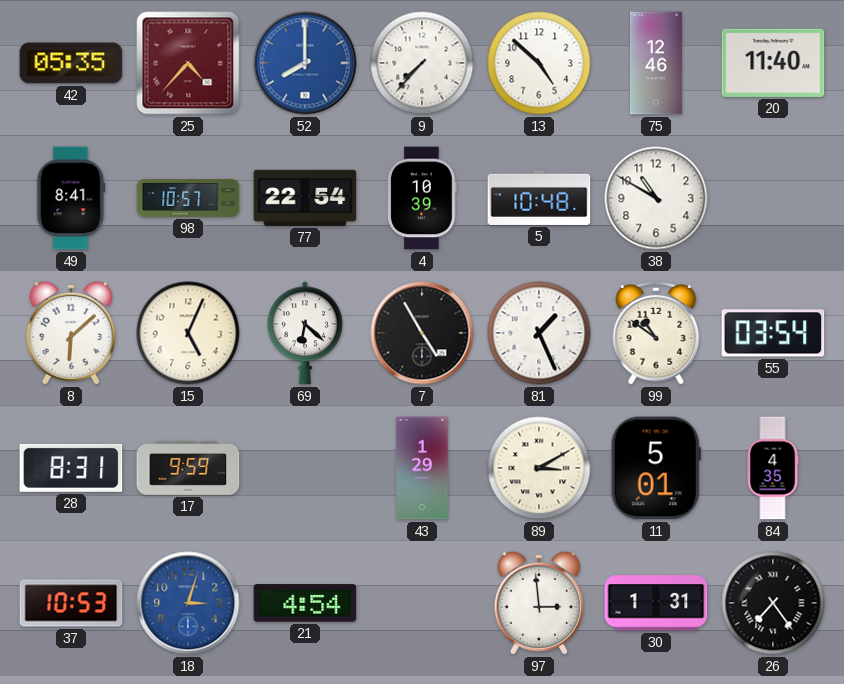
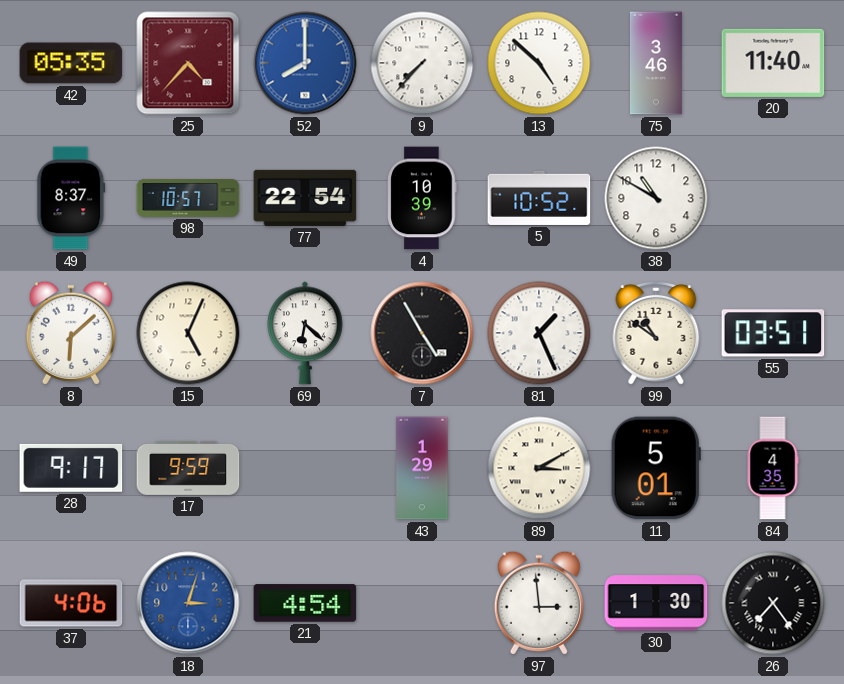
75: 12:46 -> 3:46 (657, 63)
49: 8:41 -> 8:37 (71, 198)
5: 10:48 -> 10:52 (539, 198)
55: 03:54 -> 03:51 (773, 333)
28: 8:31 -> 9:17 (71, 468)
37: 10:53 -> 4:06 (71, 603)
30: 1:31 -> 1:30 (656, 603)
